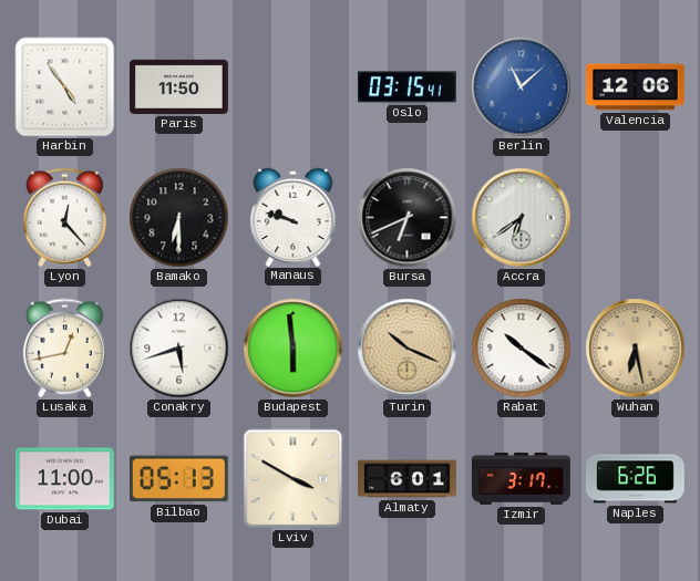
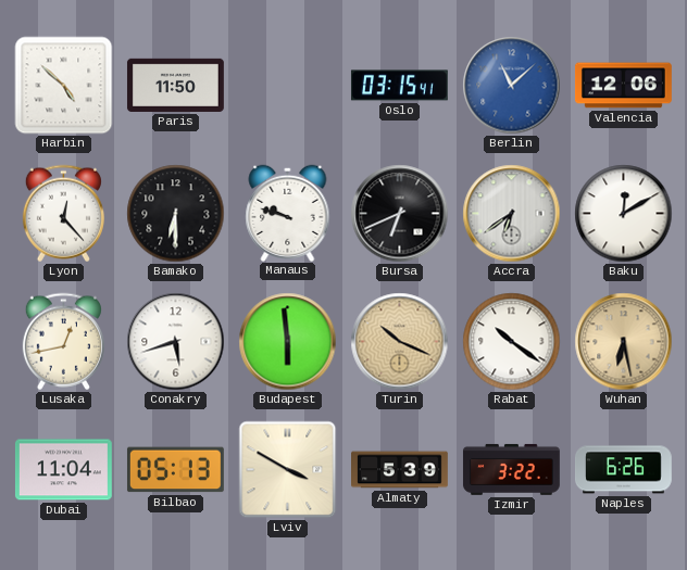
Harbin: 4:54 -> 4:52 (64, 86)
Baku: none -> 12:10 (624, 214)
Dubai: 11:00 -> 11:04 (63, 470)
Almaty: 6:01 -> 5:39 (400, 470)
Izmir: 3:17 -> 3:22 (511, 469)
